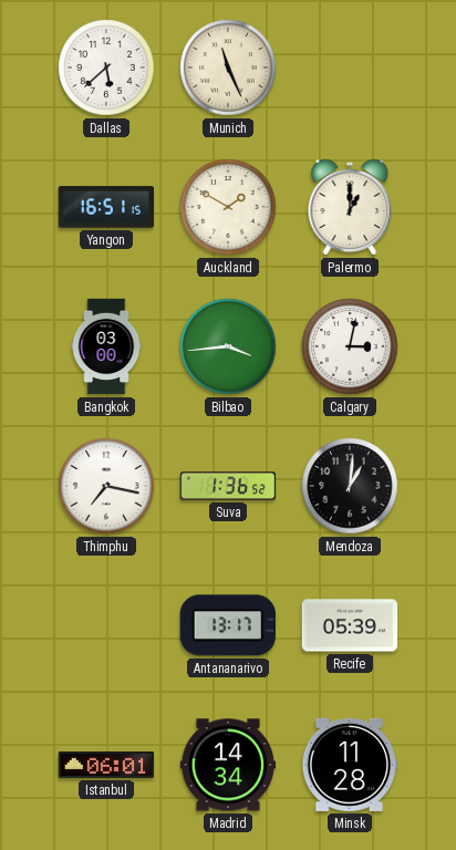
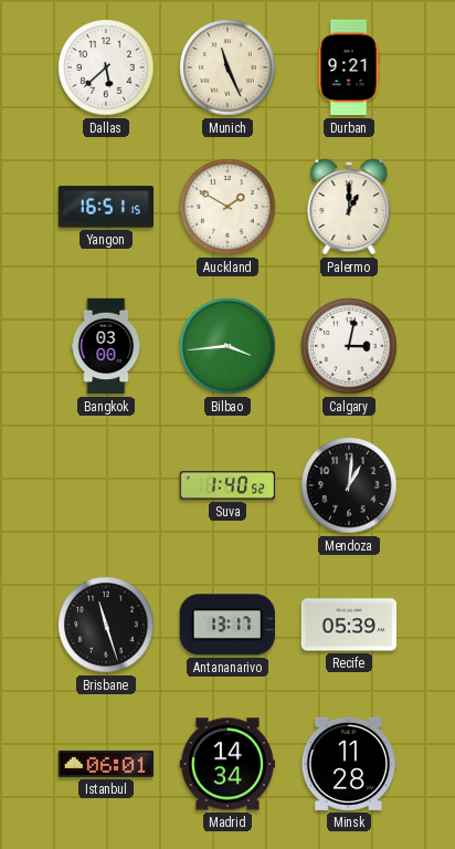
Durban: none -> 9:21 (349, 67)
Thimphu: 7:17 -> none (106, 486)
Suva: 1:36 -> 1:40 (227, 485)
Brisbane: none -> 11:27 (106, 625)
